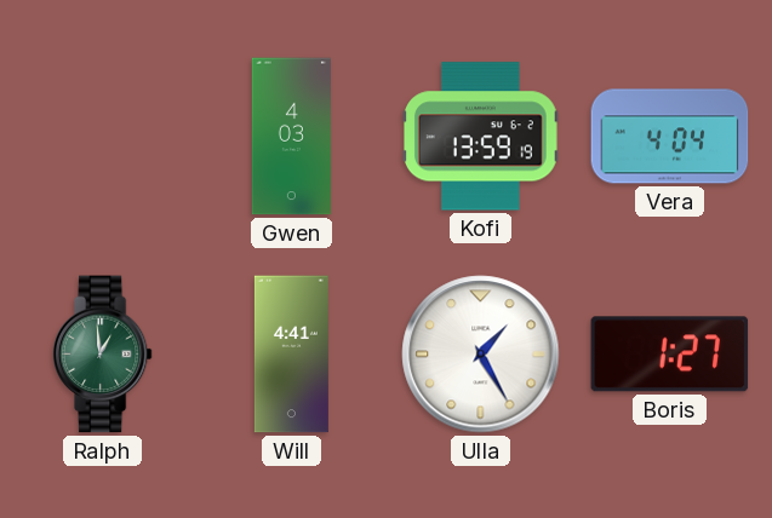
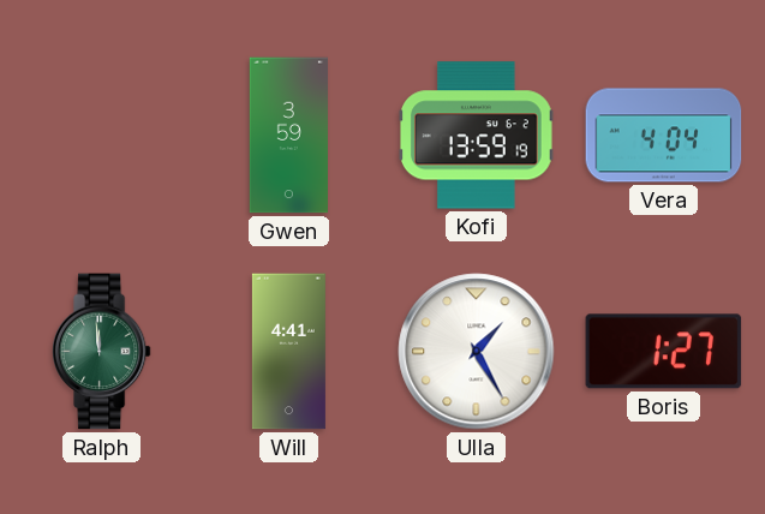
Gwen: 4:03 -> 3:59 (288, 136)
Ralph: 12:59 -> 11:59 (101, 352)
